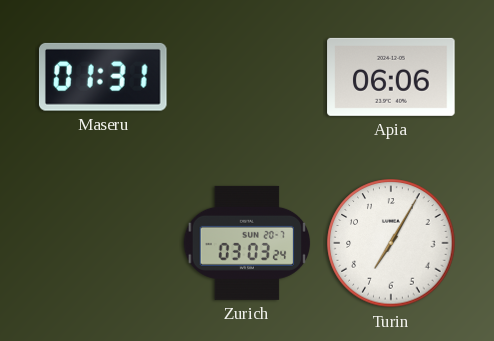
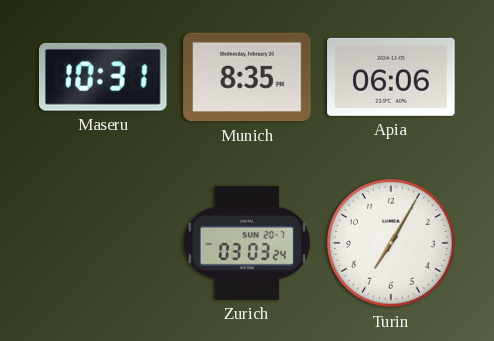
Maseru: 01:31 -> 10:31 (103, 77)
Munich: none -> 8:35 (247, 77)
